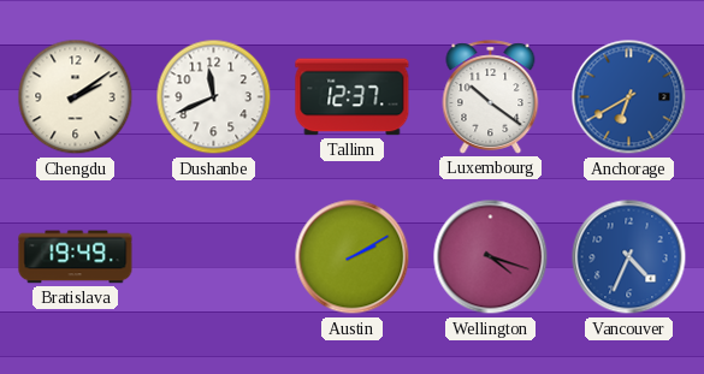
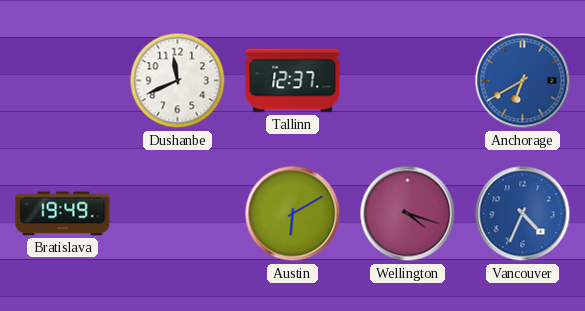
Chengdu: 2:09 -> none (76, 97)
Luxembourg: 10:21 -> none (491, 97)
Austin: 2:10 -> 6:10 (293, 214)
